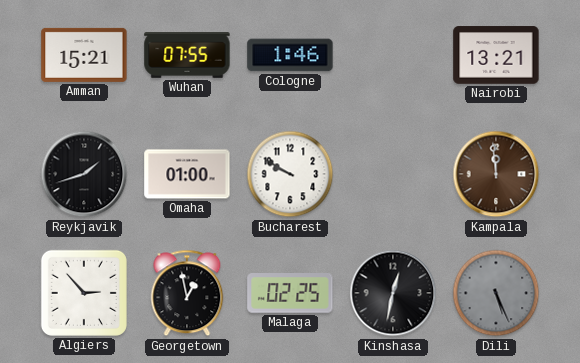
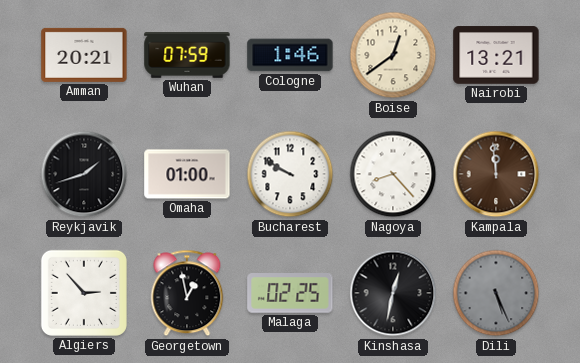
Amman: 15:21 -> 20:21 (84, 55)
Wuhan: 07:55 -> 07:59 (187, 55)
Boise: none -> 12:39 (393, 55)
Nagoya: none -> 8:23 (393, 174)
